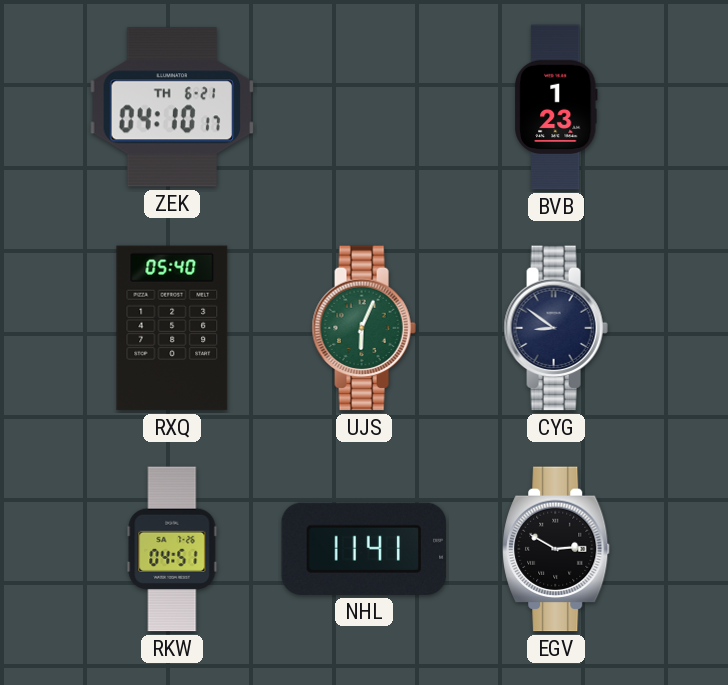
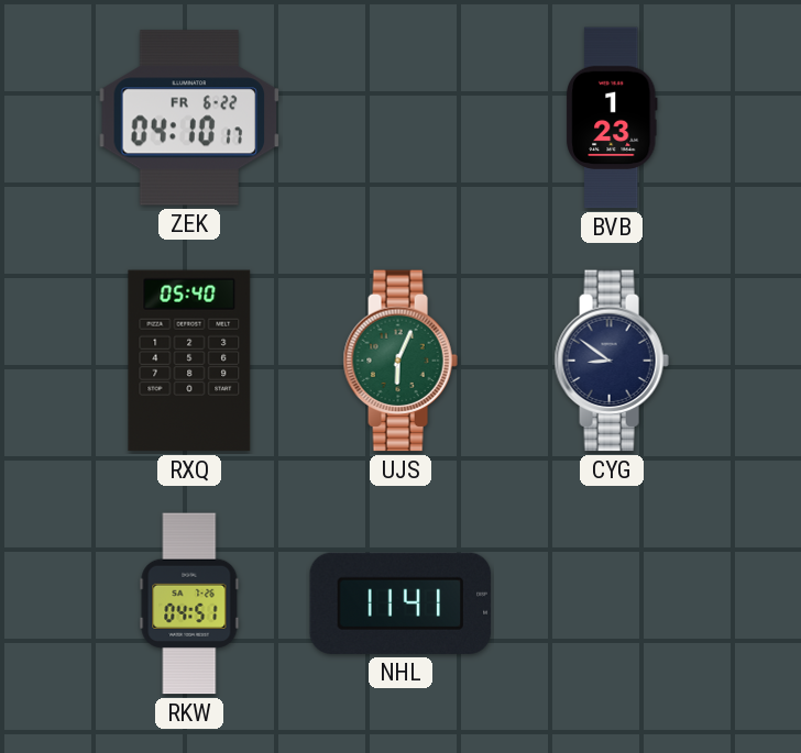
ZEK date: TH 6-21 -> FR 6-22 (189, 118)
EGV: 2:50 -> none (556, 549)
